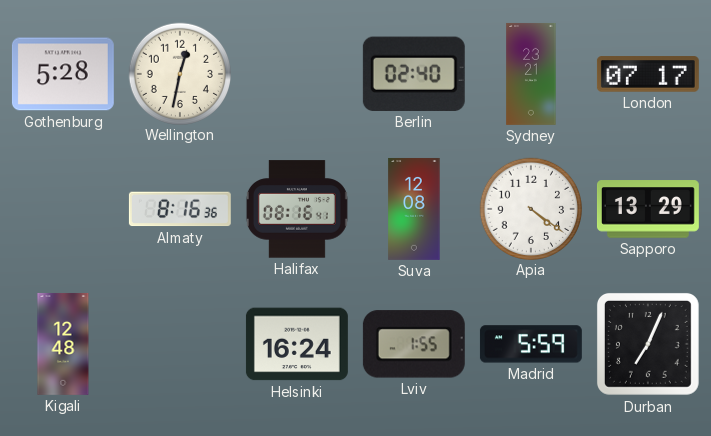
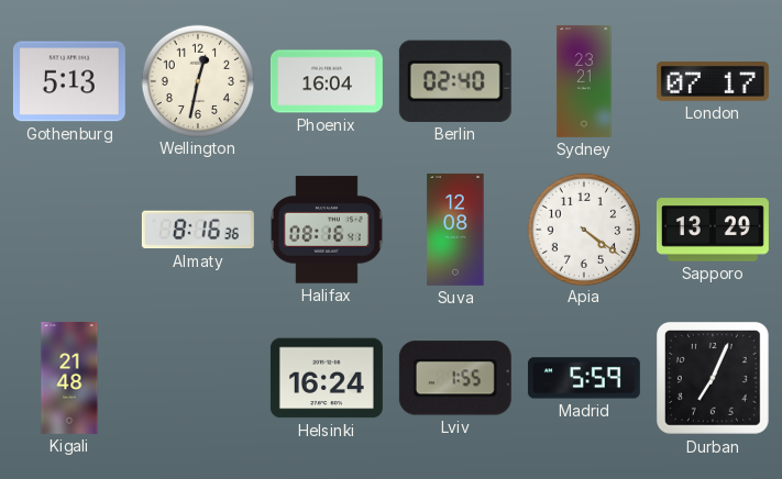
Gothenburg: 5:28 -> 5:13 (69, 81)
Phoenix: none -> 16:04 (327, 81)
Kigali: 12:48 -> 21:48 (69, 378)
